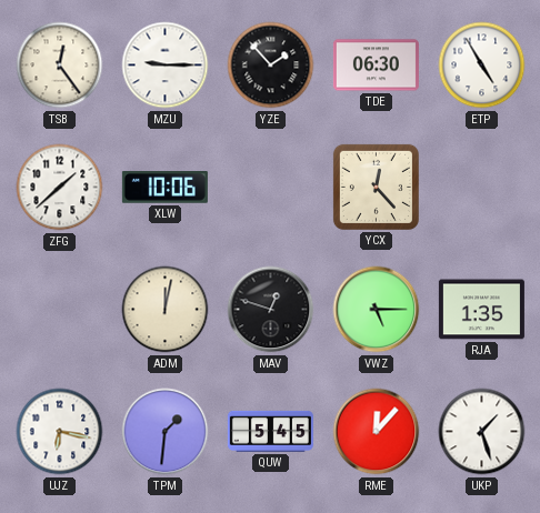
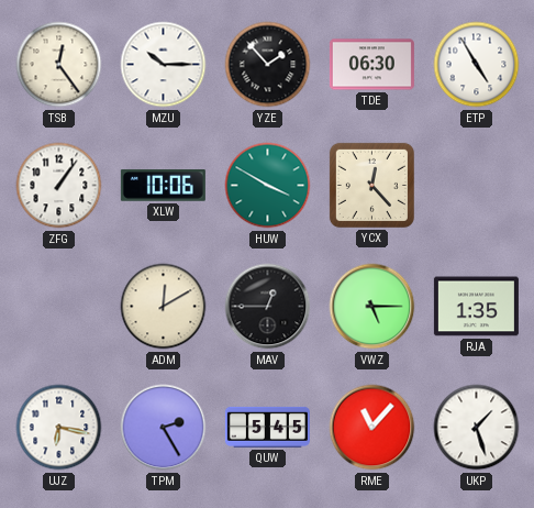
MZU: 9:15 -> 10:15 (164, 65)
ZFG: 1:38 -> 1:06 (59, 186)
HUW: none -> 3:50 (268, 186)
ADM: 12:02 -> 12:10 (164, 307)
MAV: 12:48 -> 12:45 (268, 307)
TPM: 1:31 -> 2:25 (164, 428)
RME: 12:07 -> 11:07 (372, 428)
